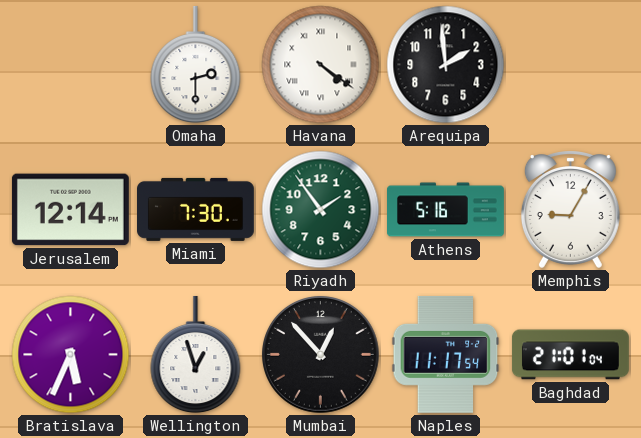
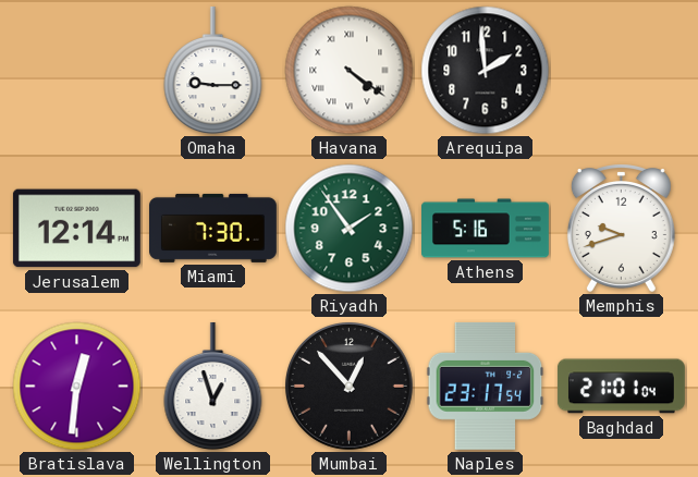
Omaha: 2:30 -> 9:15 (213, 71)
Memphis: 9:05 -> 9:42 (621, 228)
Bratislava: 5:34 -> 12:31 (77, 387)
Naples: 11:17 -> 23:17 (486, 386)
